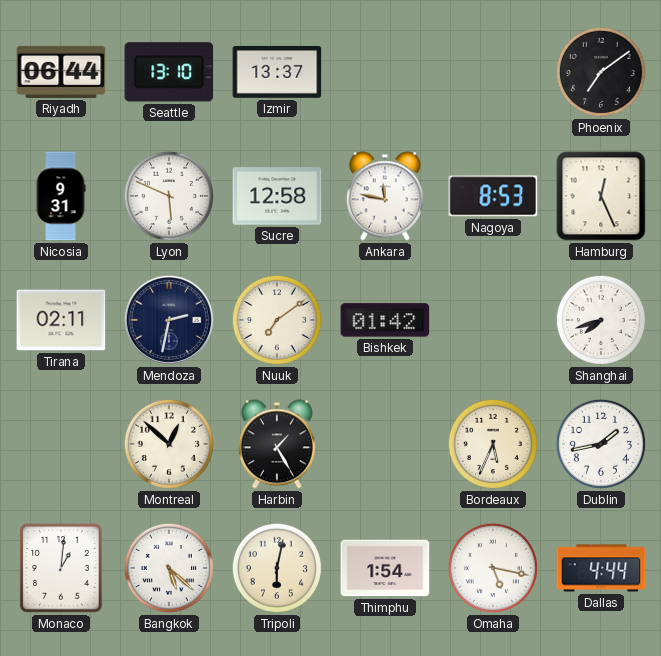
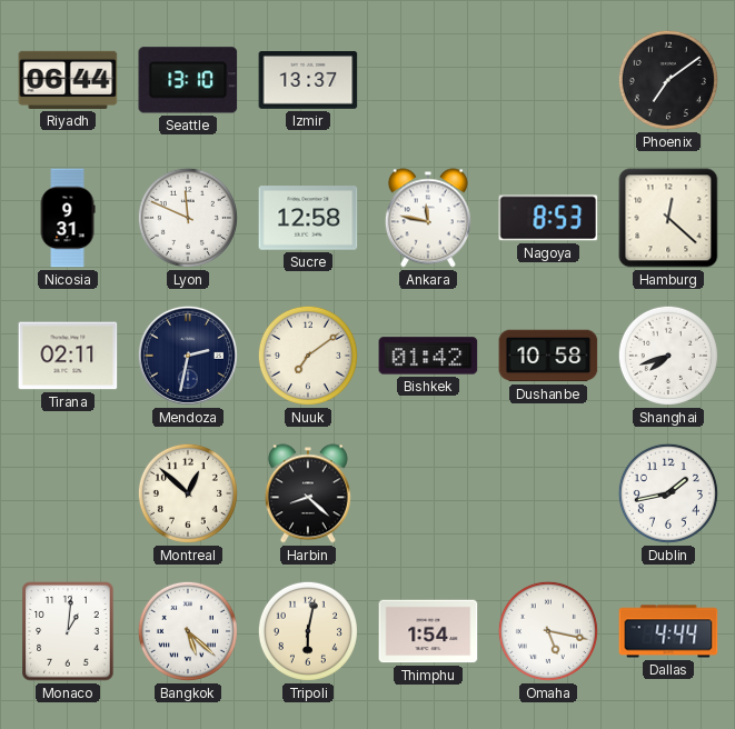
Lyon: 5:49 -> 11:49 (188, 218)
Hamburg: 12:26 -> 12:22 (668, 218)
Dushanbe: none -> 10:58 (548, 356)
Harbin: 1:25 -> 8:22 (308, 493)
Bordeaux: 5:34 -> none (493, 444)
